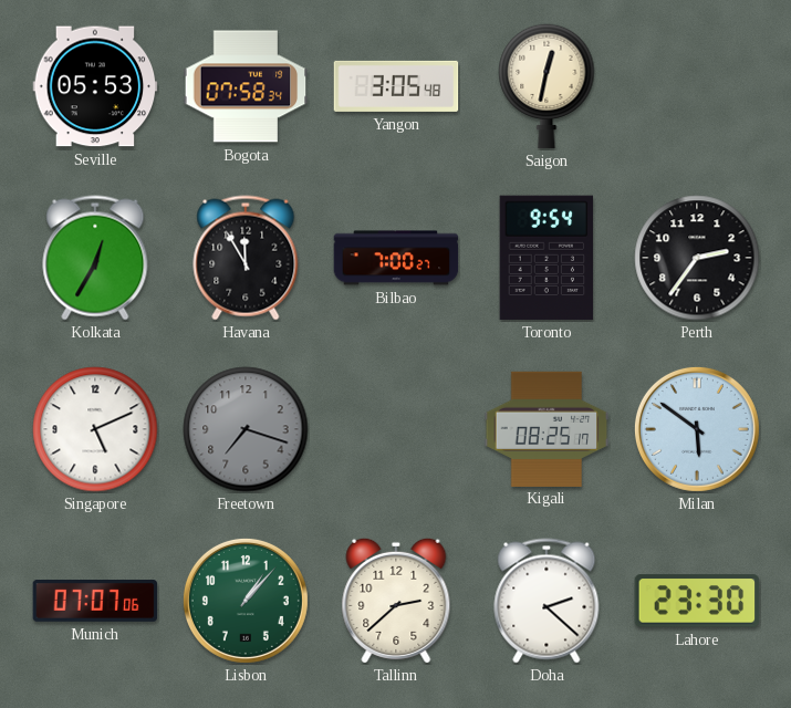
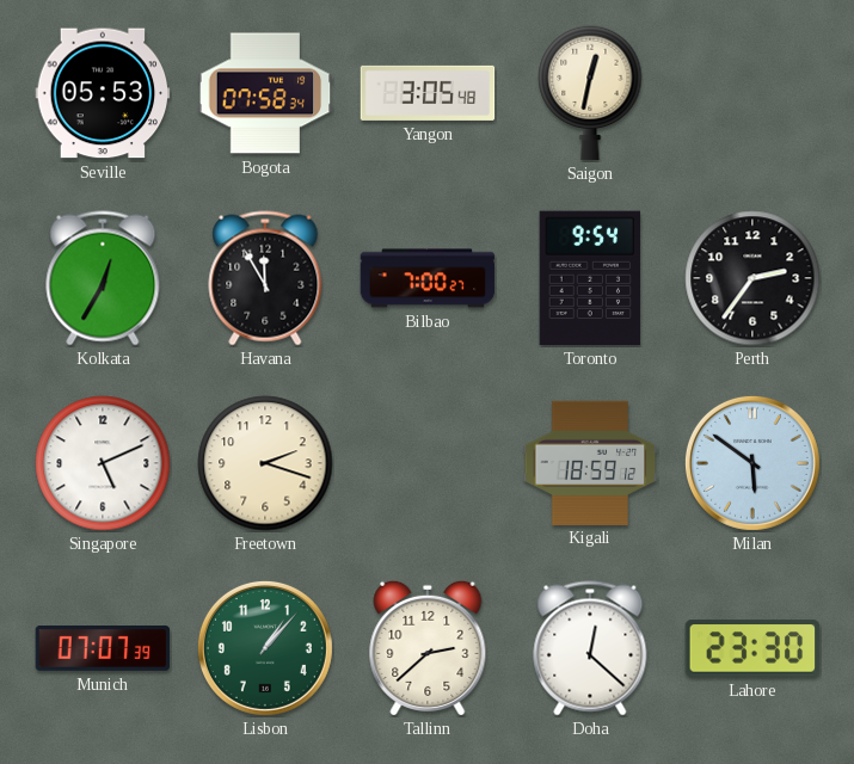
Freetown: 7:18 -> 2:18 (265, 463)
Freetown dial: grey -> cream (265, 463)
Kigali: 08:25 -> 18:59 (590, 462)
Munich: 07:07:06 -> 07:07:39 (103, 649)
Doha: 2:22 -> 12:22 (590, 648)
